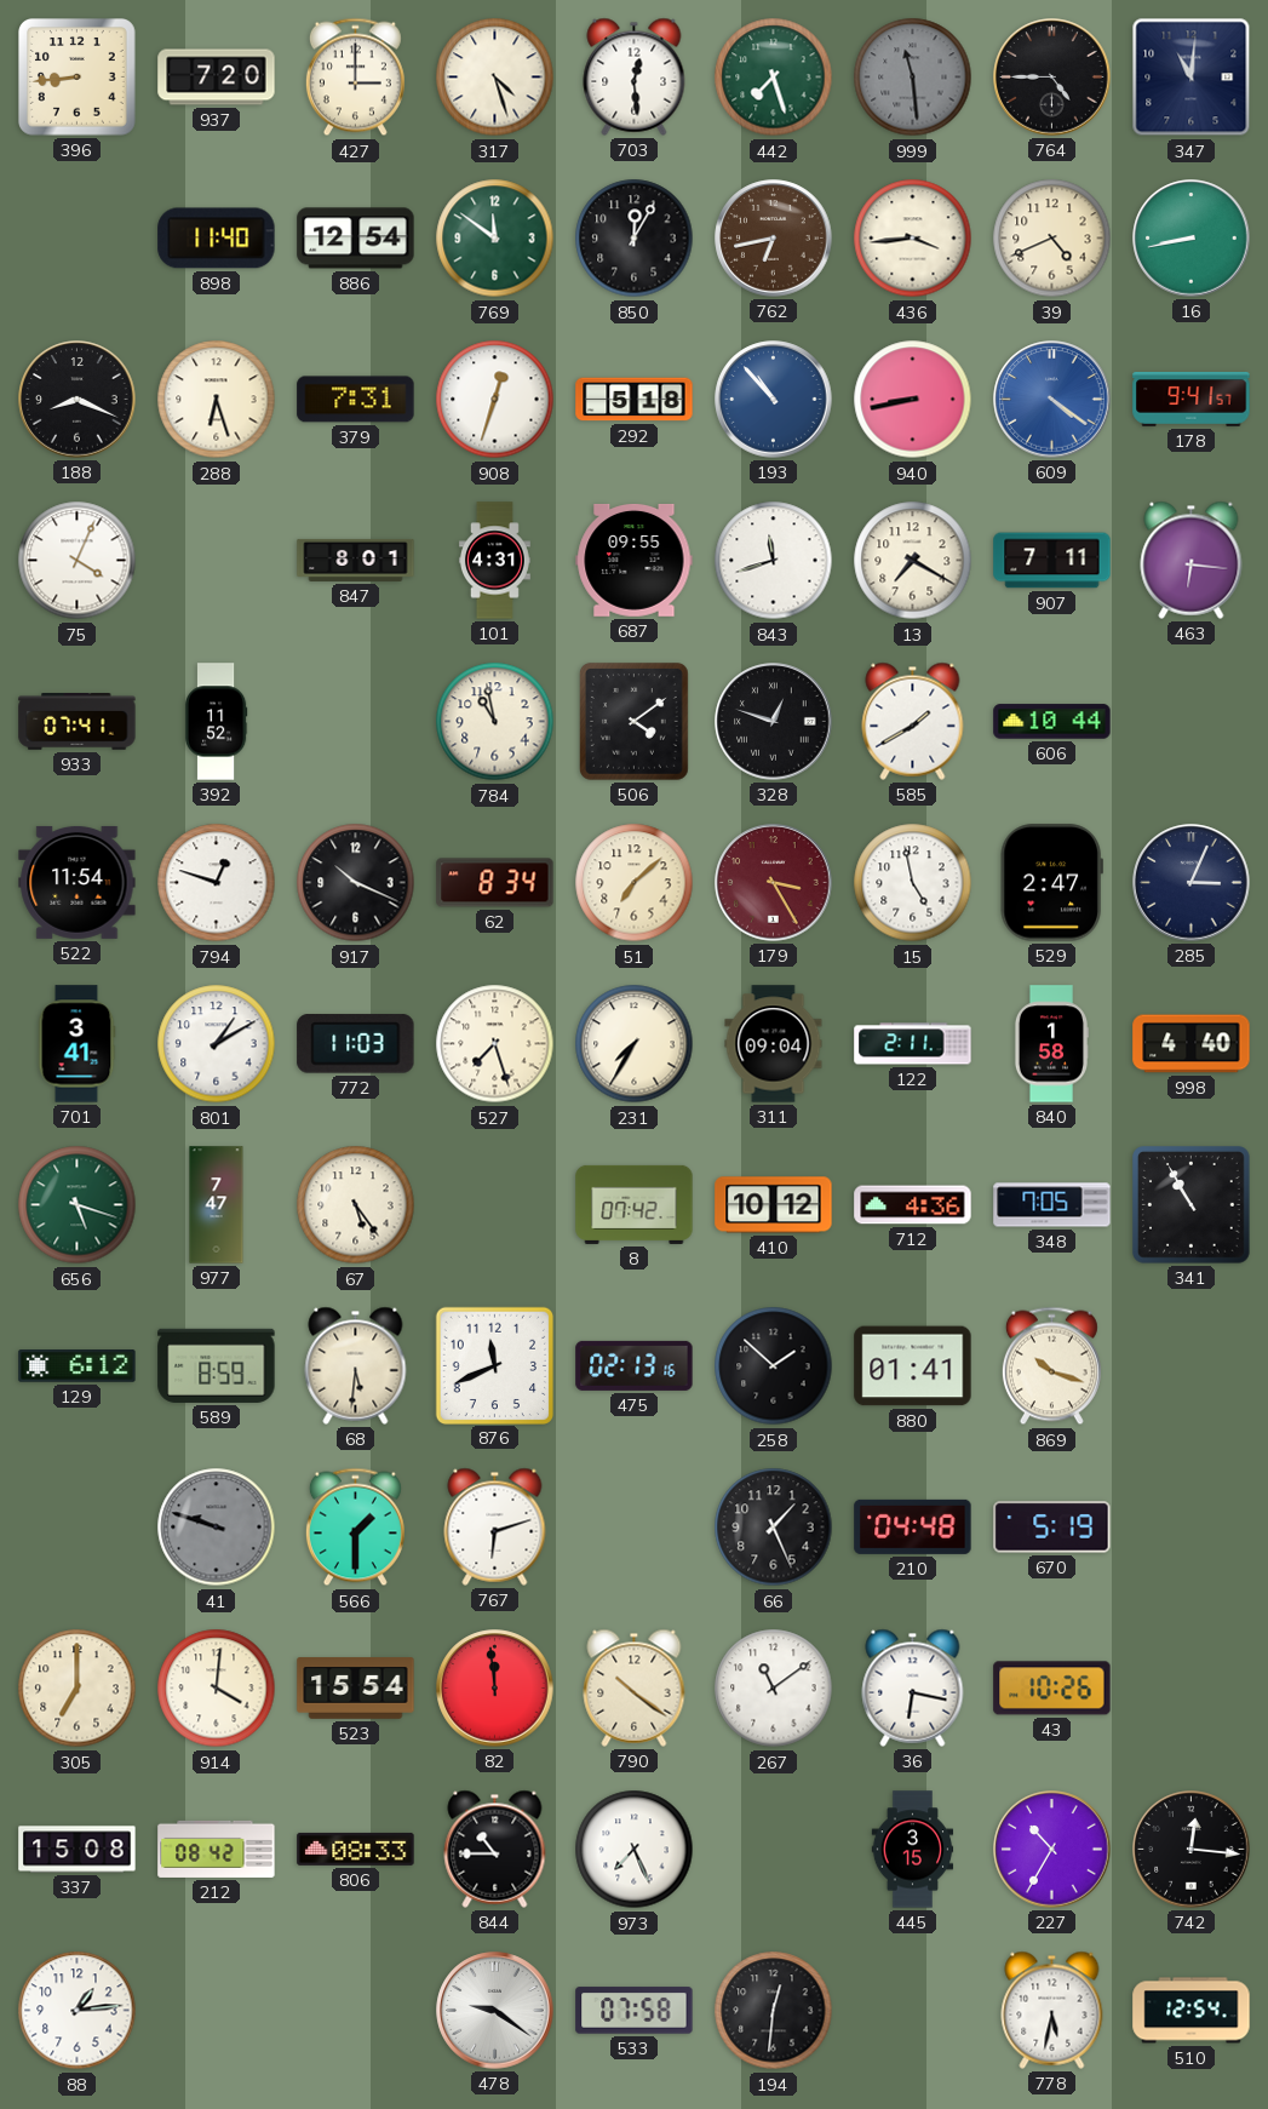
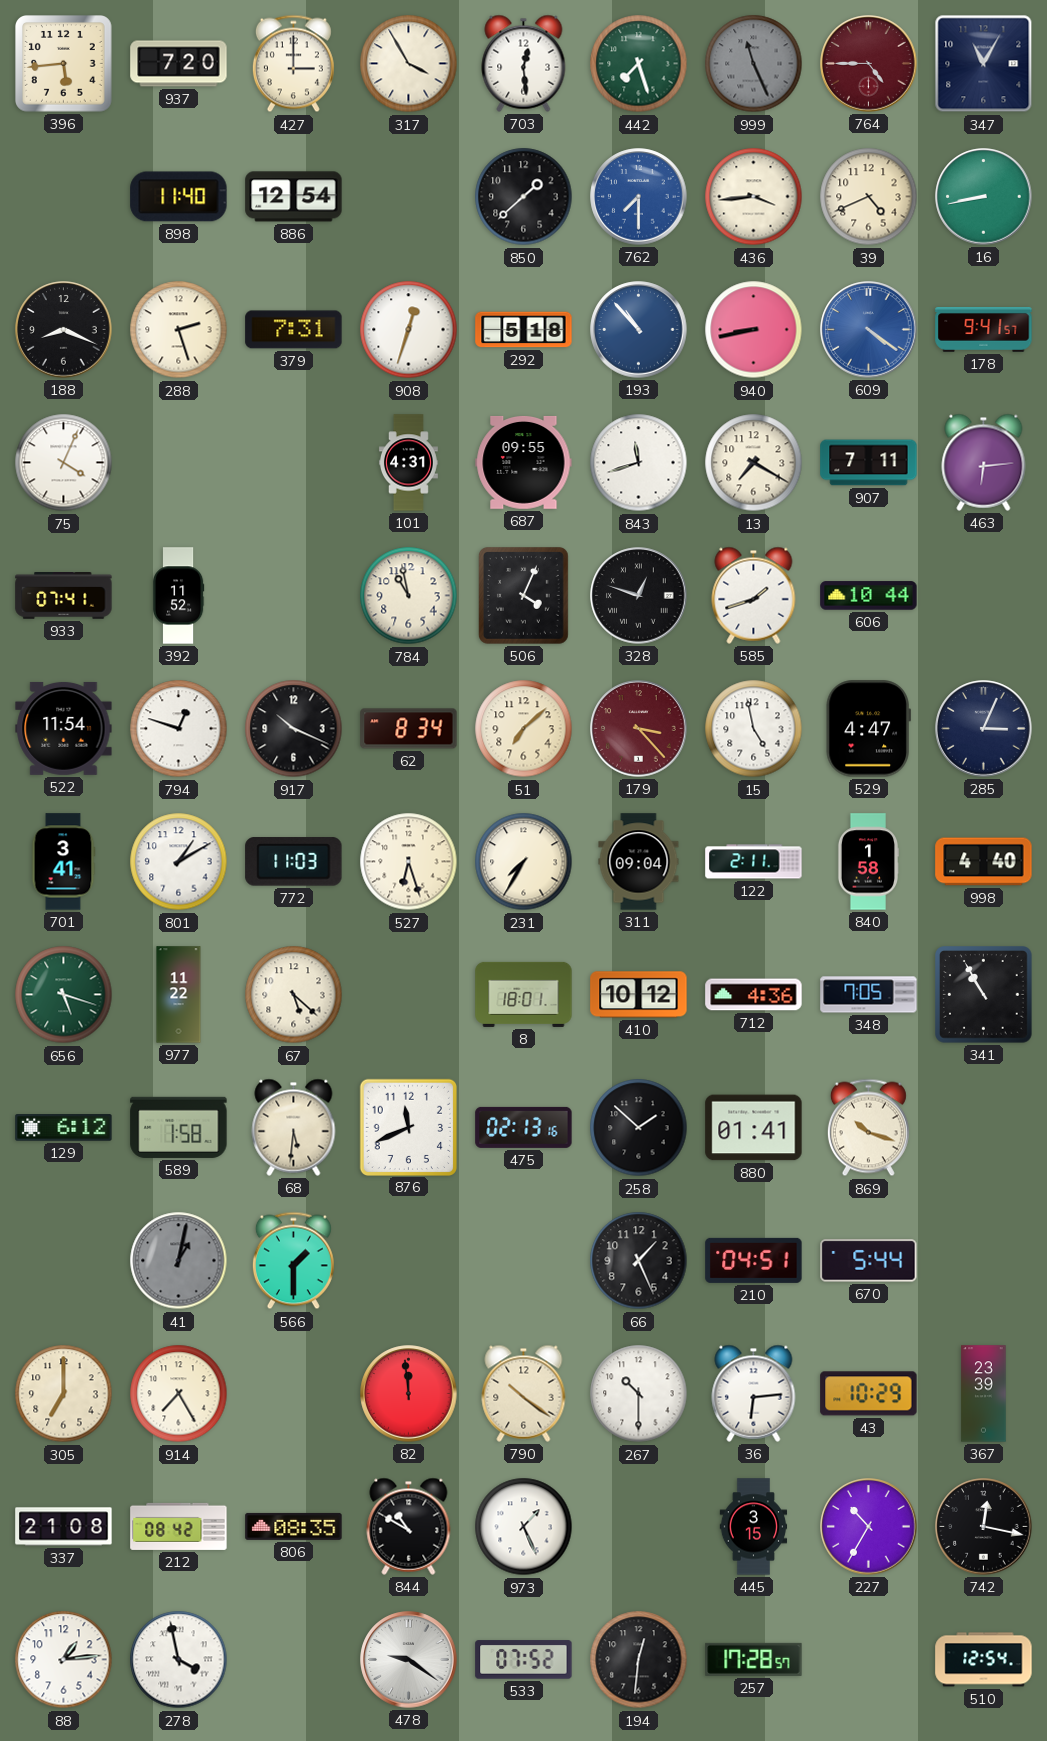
396: 8:44 -> 5:44 (64, 64)
317: 4:27 -> 3:55 (409, 64)
999: 11:29 -> 11:26 (754, 64)
764 dial: black -> burgundy (869, 64)
347: 11:01 -> 11:05 (984, 64)
769: 11:51 -> none (495, 239)
850: 12:05 -> 1:38 (524, 197)
762: 6:43 -> 7:30 (639, 197)
762 dial: brown -> blue (639, 197)
288: 6:27 -> 2:27 (179, 330)
847: 8:01 -> none (356, 560)
463: 6:16 -> 6:14 (984, 462)
506: 4:09 -> 4:04 (523, 596)
585: 1:40 -> 1:42 (754, 595)
179: 3:25 -> 3:23 (639, 729)
529: 2:47 -> 4:47 (868, 729)
527: 7:27 -> 6:27 (409, 862)
977: 7:47 -> 11:22 (179, 995)
67: 5:24 -> 5:22 (294, 995)
8: 07:42 -> 18:01 (524, 994)
589: 8:59 -> 1:58 (179, 1127)
41: 9:48 -> 1:02 (179, 1261)
767: 6:12 -> none (495, 1526)
210: 04:48 -> 04:51 (754, 1260)
670: 5:19 -> 5:44 (869, 1261)
914: 4:01 -> 7:25 (179, 1394)
523: 15:54 -> none (356, 1689)
267: 11:09 -> 10:30 (639, 1394)
36: 6:17 -> 6:14 (754, 1393)
43: 10:26 -> 10:29 (869, 1394)
367: none -> 23:39 (984, 1394)
337: 15:08 -> 21:08 (64, 1527)
806: 08:33 -> 08:35 (294, 1526)
844: 10:45 -> 10:50 (409, 1526)
973: 7:26 -> 1:26 (524, 1527)
742: 12:16 -> 12:17 (984, 1527)
278: none -> 3:58 (179, 1660)
533: 07:58 -> 07:52 (524, 1660)
257: none -> 17:28 (754, 1659)
778: 5:32 -> none (1052, 2010)
